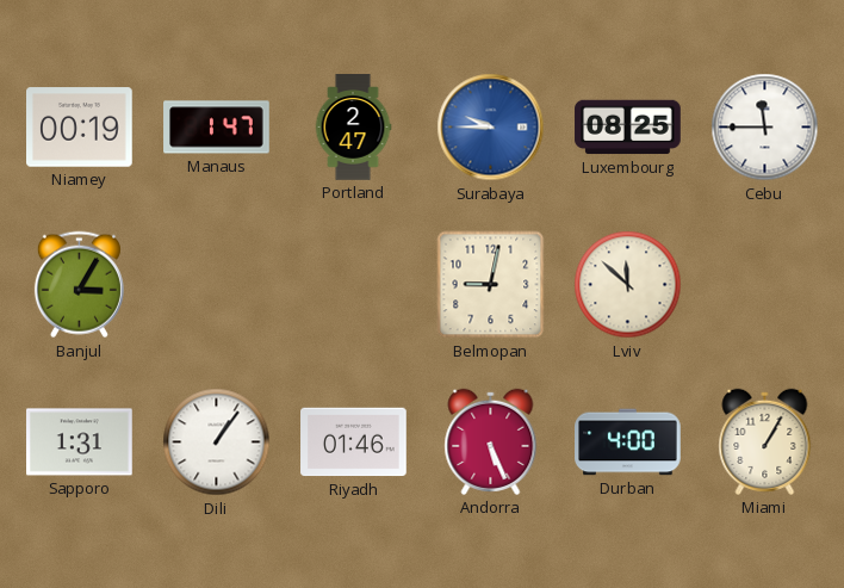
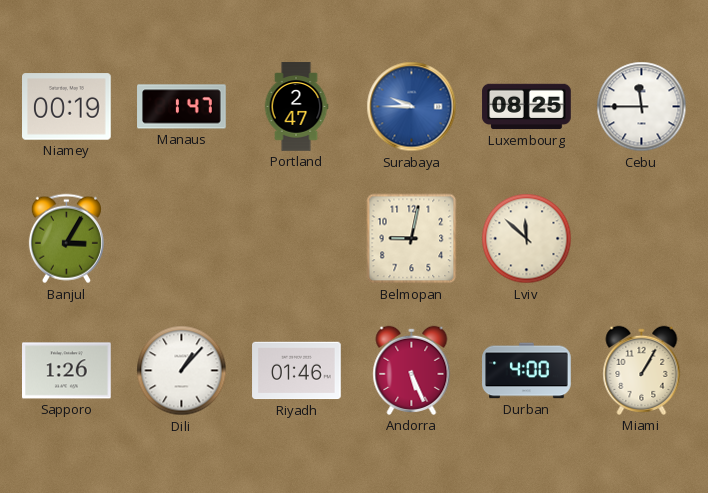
Sapporo: 1:31 -> 1:26 (67, 371)
Dili: 1:06 -> 1:07 (182, 371)
